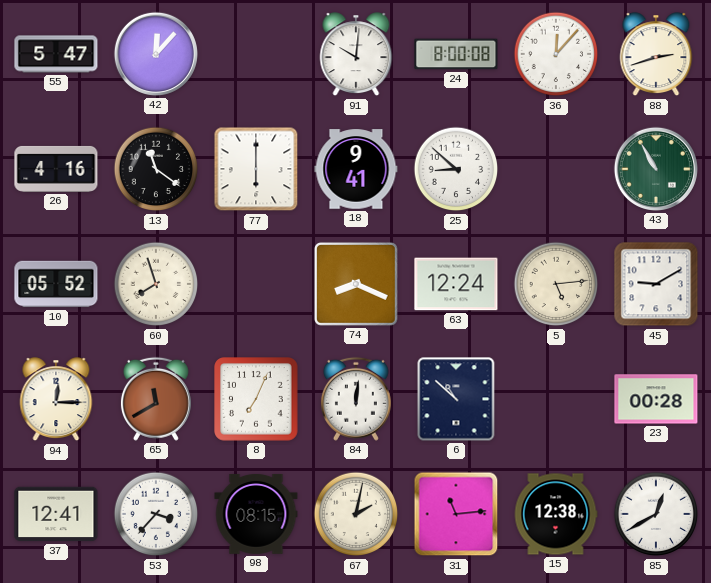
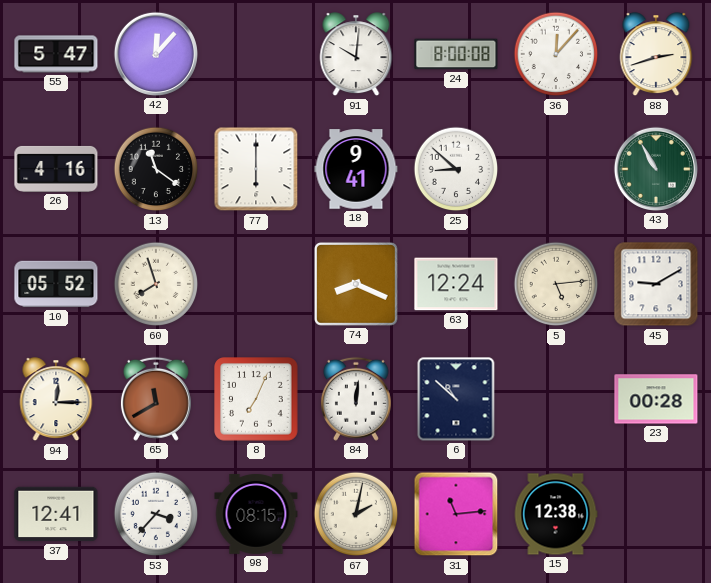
85: 12:40 -> none (656, 514)
